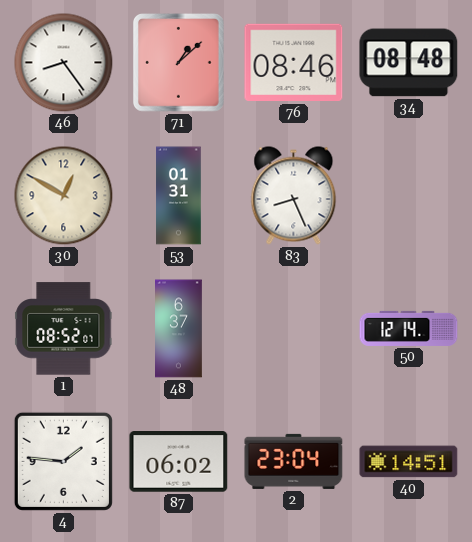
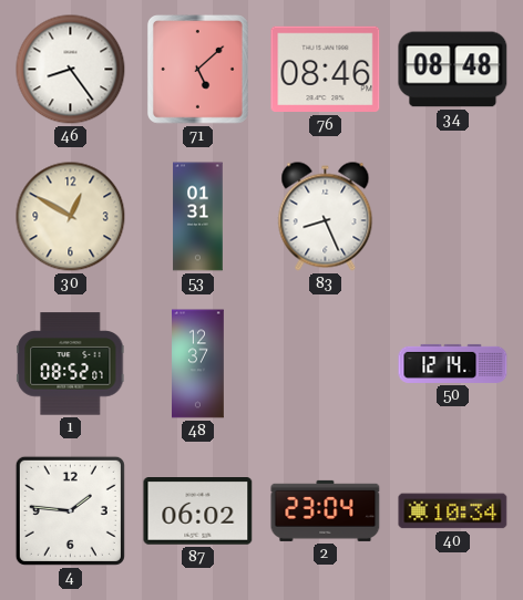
71: 1:08 -> 5:08 (198, 70)
48: 6:37 -> 12:37 (198, 364)
40: 14:51 -> 10:34 (453, 511)
